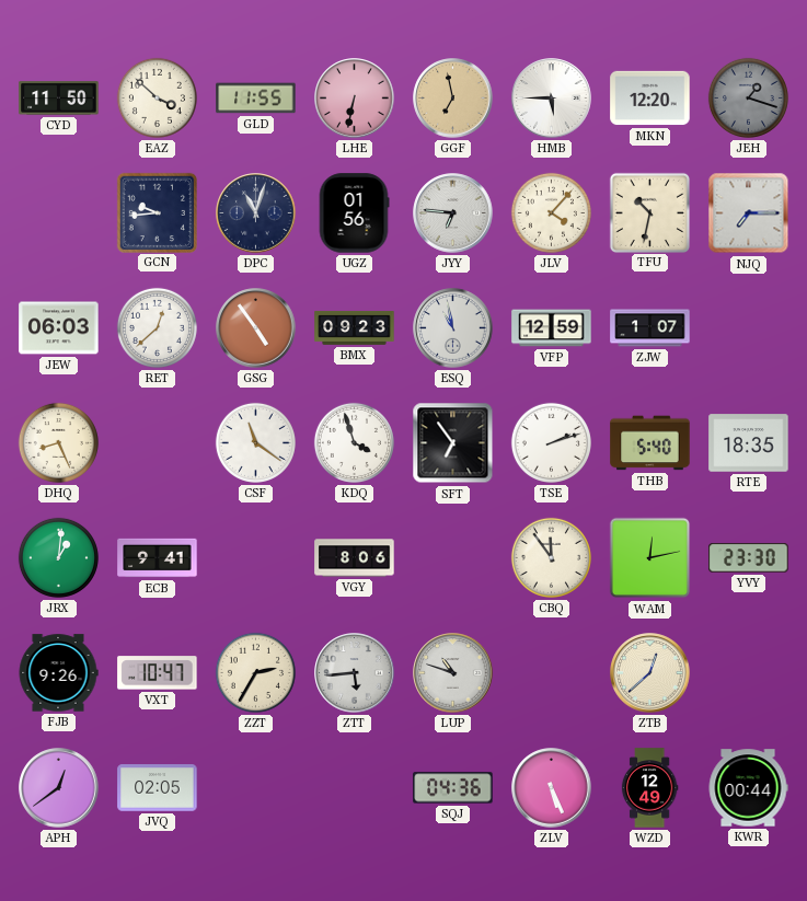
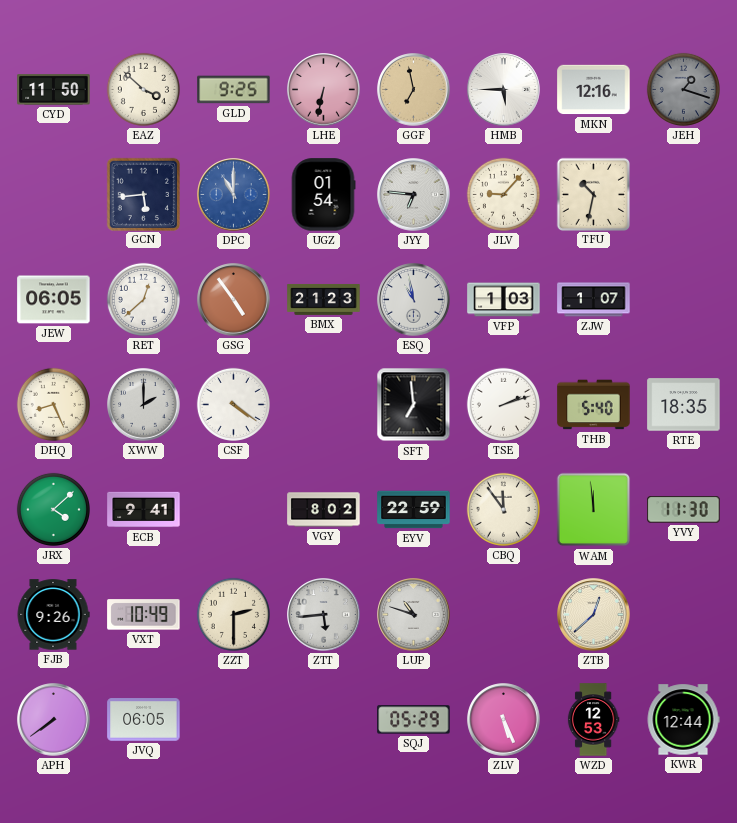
GLD: 11:55 -> 9:25 (234, 90)
MKN: 12:20 -> 12:16 (594, 90)
GCN: 9:44 -> 5:44 (143, 194)
DPC: 11:03 -> 11:00 (234, 195)
DPC dial: navy -> blue (234, 195)
UGZ: 01:56 -> 01:54 (323, 195)
JLV: 4:07 -> 9:07 (503, 194)
NJQ: 7:15 -> none (749, 213)
JEW: 06:03 -> 06:05 (54, 300)
BMX: 09:23 -> 21:23 (324, 299)
VFP: 12:59 -> 1:03 (504, 300)
XWW: none -> 2:00 (144, 405)
CSF: 11:21 -> 4:21 (233, 404)
KDQ: 3:57 -> none (354, 442)
SFT: 6:54 -> 6:59 (414, 405)
JRX: 1:01 -> 4:08 (53, 509)
VGY: 8:06 -> 8:02 (324, 510)
EYV: none -> 22:59 (414, 510)
WAM: 12:13 -> 11:59 (594, 510)
YVY: 23:30 -> 11:30 (684, 510)
VXT: 10:47 -> 10:49 (144, 615)
ZZT: 2:35 -> 2:30 (233, 614)
APH: 12:39 -> 7:39 (54, 720)
JVQ: 02:05 -> 06:05 (144, 720)
SQJ: 04:36 -> 05:29 (414, 720)
WZD: 12:49 -> 12:53 (593, 720)
KWR: 00:44 -> 12:44 (683, 720)
